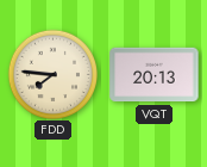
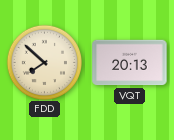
FDD: 7:46 -> 7:52 (44, 62)
